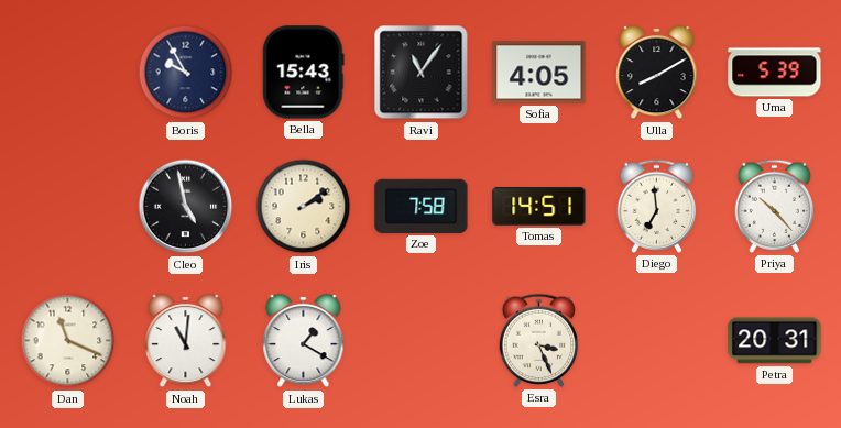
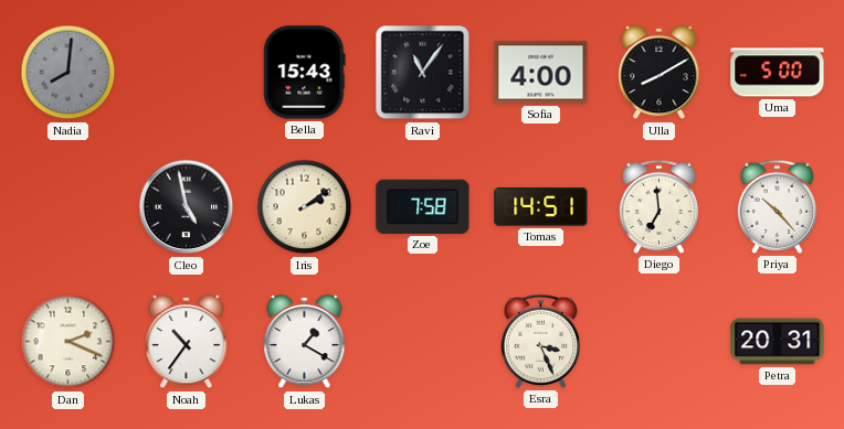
Nadia: none -> 8:01 (68, 73)
Boris: 9:55 -> none (186, 73)
Sofia: 4:05 -> 4:00 (541, 73)
Uma: 5:39 -> 5:00 (778, 73)
Dan: 11:19 -> 2:19 (68, 342)
Noah: 11:01 -> 10:36 (187, 342)
